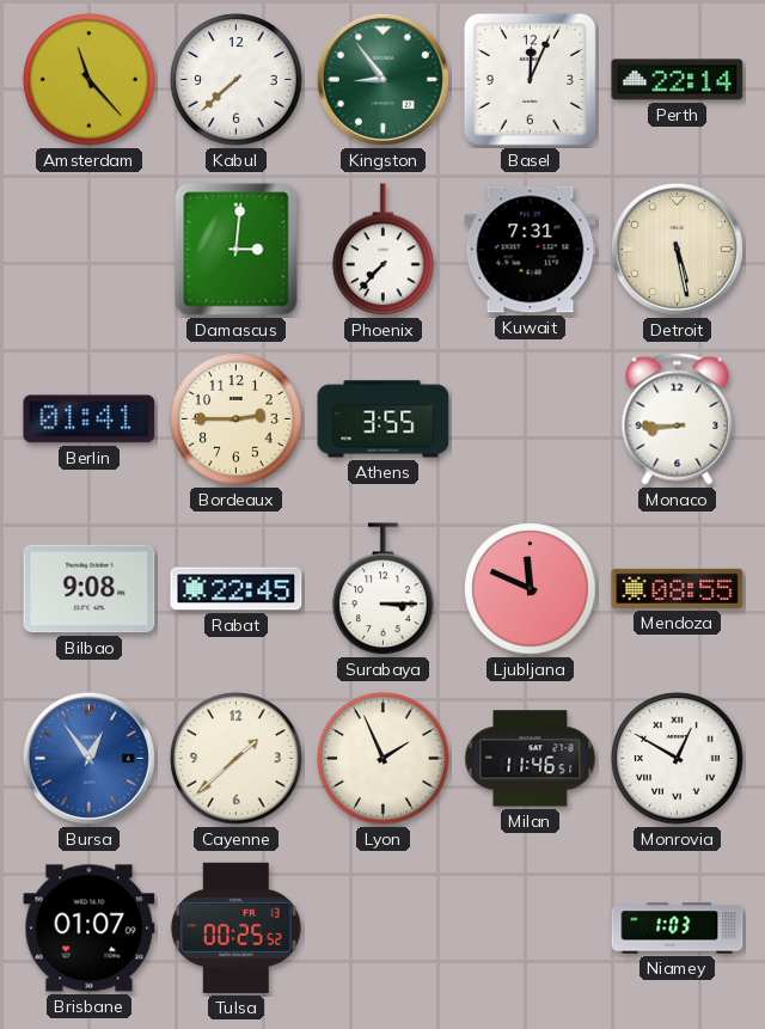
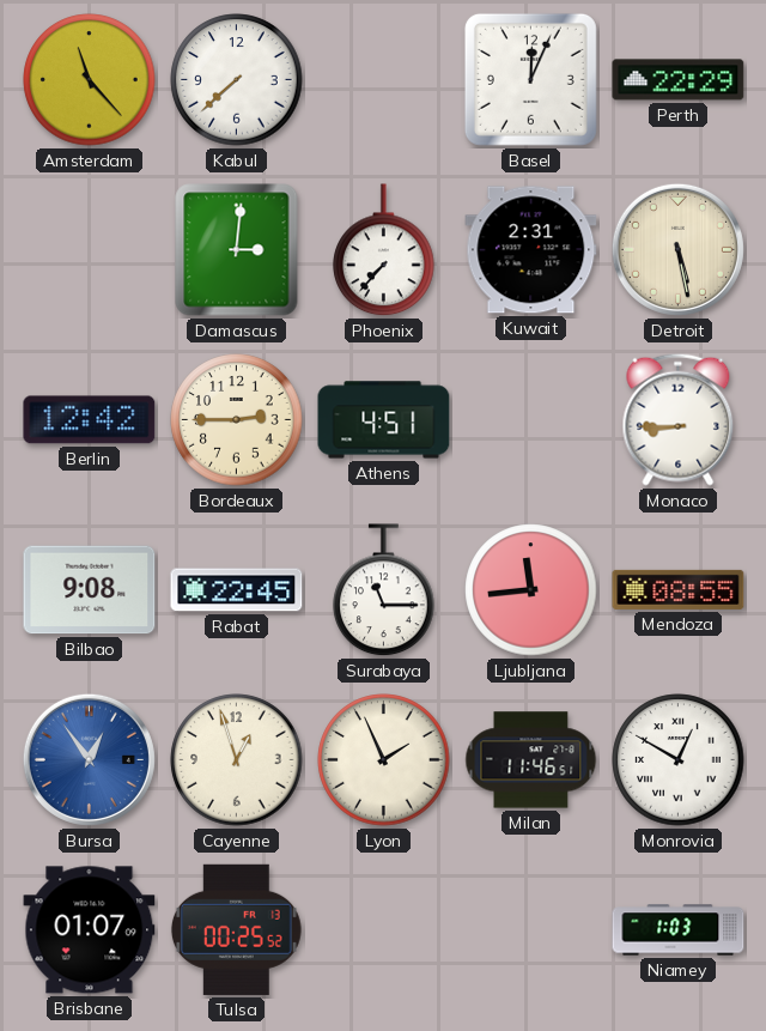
Kingston: 8:54 -> none (382, 79)
Perth: 22:14 -> 22:29 (679, 80)
Kuwait: 7:31 -> 2:31 (531, 250)
Berlin: 01:41 -> 12:42 (90, 420)
Athens: 3:55 -> 4:51 (384, 420)
Surabaya: 3:15 -> 11:15 (384, 590)
Ljubljana: 11:49 -> 11:44 (531, 590)
Cayenne: 1:38 -> 12:57 (237, 760)
